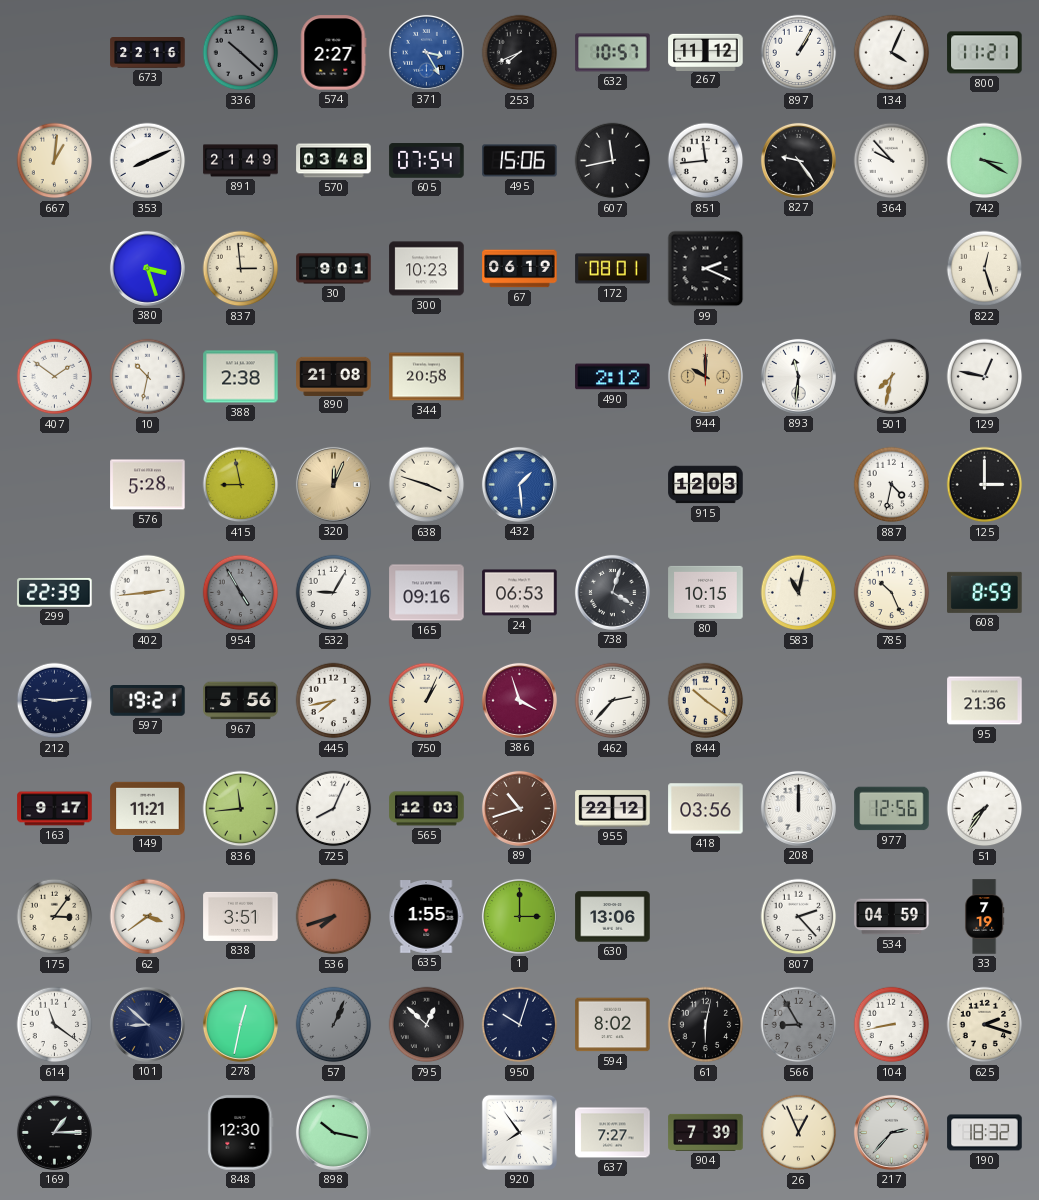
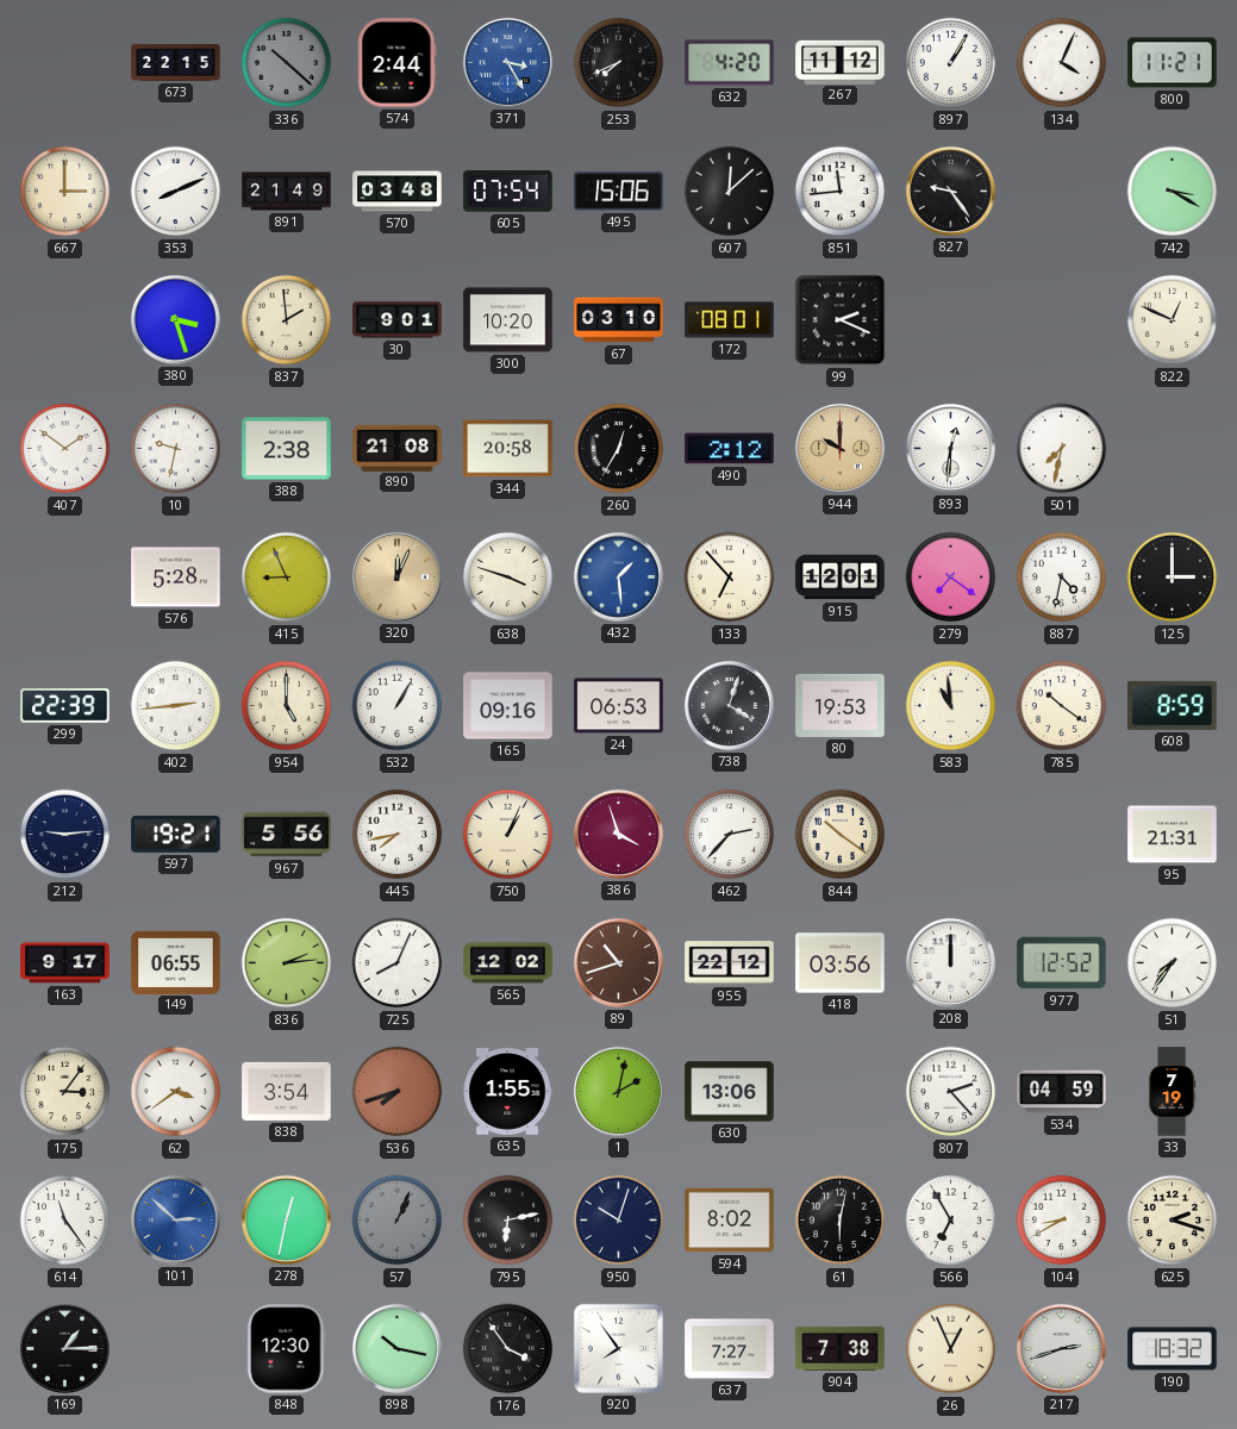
673: 22:16 -> 22:15 (176, 63)
574: 2:27 -> 2:44 (398, 63)
632: 10:57 -> 4:20 (730, 63)
667: 1:01 -> 3:00 (65, 192)
607: 11:43 -> 12:08 (730, 192)
364: 9:53 -> none (892, 161)
837: 2:59 -> 1:59 (287, 320)
300: 10:23 -> 10:20 (508, 320)
67: 06:19 -> 03:10 (619, 320)
822: 12:27 -> 12:49 (1173, 320)
10: 10:32 -> 9:32 (176, 449)
260: none -> 12:35 (619, 449)
893: 11:31 -> 12:31 (950, 448)
129: 12:47 -> none (985, 377)
415: 8:58 -> 8:56 (287, 578)
133: none -> 6:53 (730, 578)
915: 12:03 -> 12:01 (841, 578)
279: none -> 7:21 (951, 578)
954: 4:55 -> 5:00 (287, 706)
954 dial: grey -> cream (287, 706)
532: 9:05 -> 1:05 (398, 706)
80: 10:15 -> 19:53 (841, 705)
583: 11:02 -> 10:59 (951, 706)
785: 10:26 -> 10:21 (1062, 706)
95: 21:36 -> 21:31 (1173, 835)
149: 11:21 -> 06:55 (176, 962)
836: 11:44 -> 2:14 (287, 963)
565: 12:03 -> 12:02 (508, 963)
977: 12:56 -> 12:52 (1062, 963)
838: 3:51 -> 3:54 (287, 1091)
1: 3:00 -> 2:02 (618, 1091)
614: 11:21 -> 11:24 (65, 1221)
101: 8:52 -> 2:52 (175, 1219)
101 dial: navy -> blue (175, 1219)
795: 12:52 -> 6:13 (508, 1221)
566: 8:55 -> 6:55 (951, 1221)
566 dial: grey -> white (951, 1221)
104: 8:43 -> 8:40 (1062, 1221)
176: none -> 3:54 (508, 1349)
904: 7:39 -> 7:38 (841, 1348)
217: 2:37 -> 2:42 (1061, 1348)
